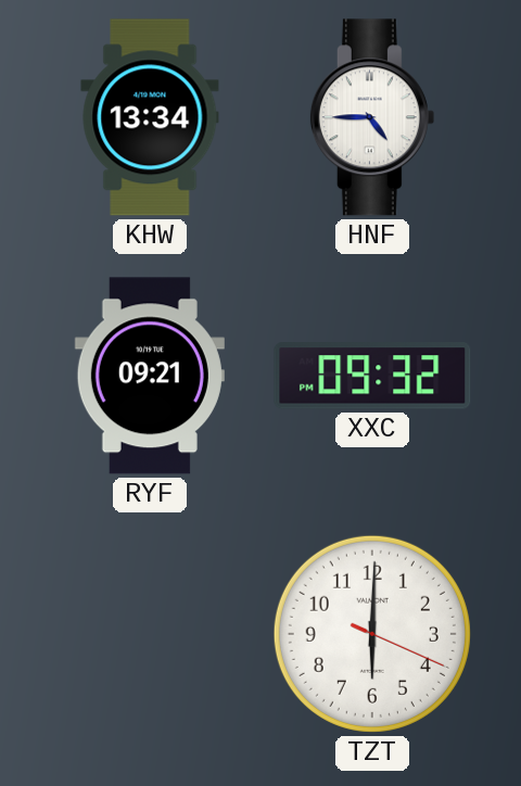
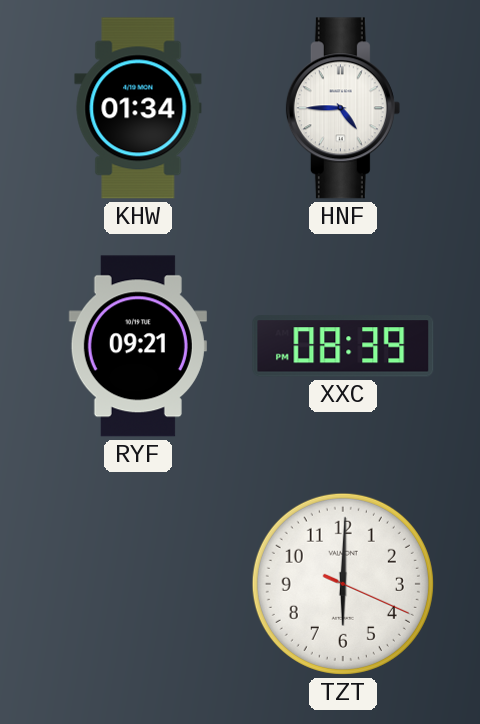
KHW: 13:34 -> 01:34 (138, 108)
XXC: 09:32 -> 08:39 (343, 346)
